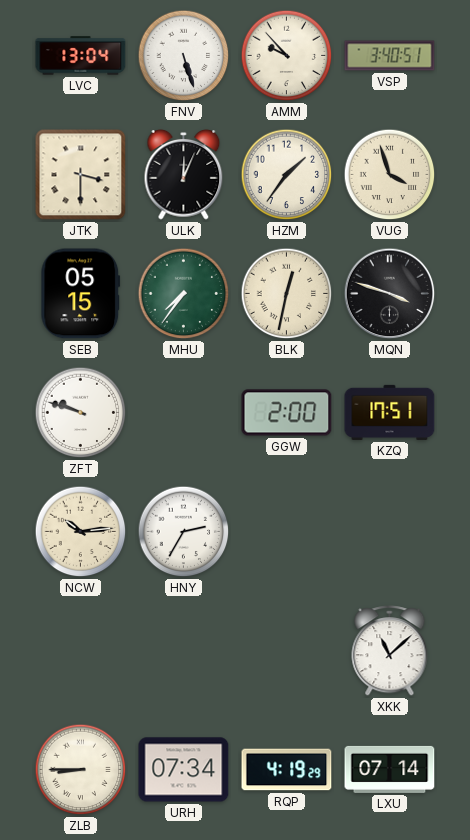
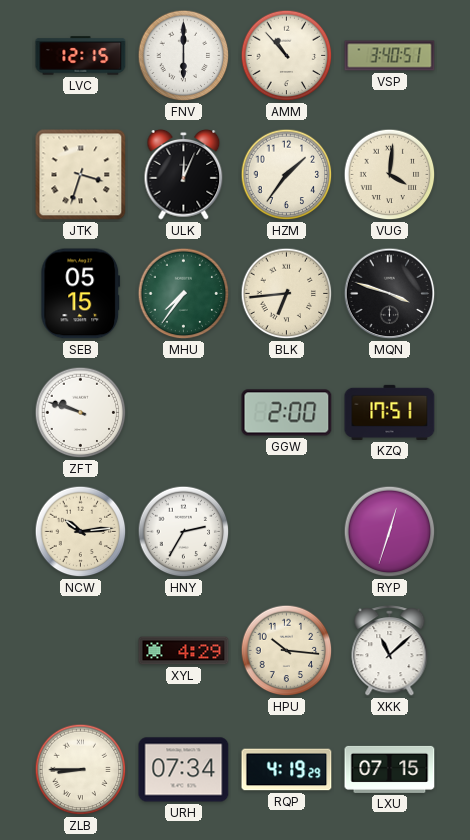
LVC: 13:04 -> 12:15 (81, 56)
FNV: 5:27 -> 6:00 (184, 56)
AMM: 9:53 -> 10:53 (287, 56)
JTK: 3:30 -> 3:33 (81, 175)
VUG: 3:57 -> 4:01 (390, 175)
BLK: 12:32 -> 6:44 (287, 294)
RYP: none -> 12:33 (390, 532)
XYL: none -> 4:29 (184, 651)
HPU: none -> 10:16 (287, 651)
LXU: 07:14 -> 07:15 (390, 769)
